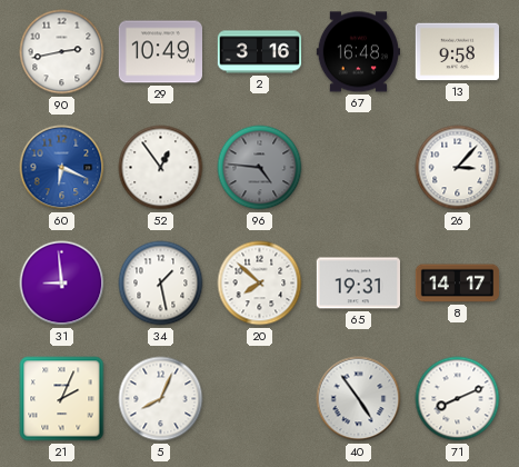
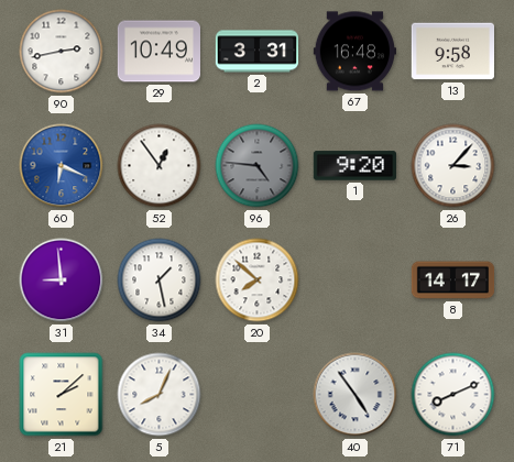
2: 3:16 -> 3:31 (258, 52)
1: none -> 9:20 (354, 166)
65: 19:31 -> none (358, 284)
21: 2:04 -> 2:08 (62, 395)
